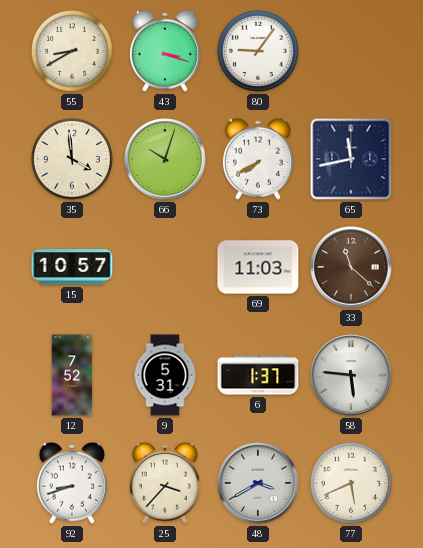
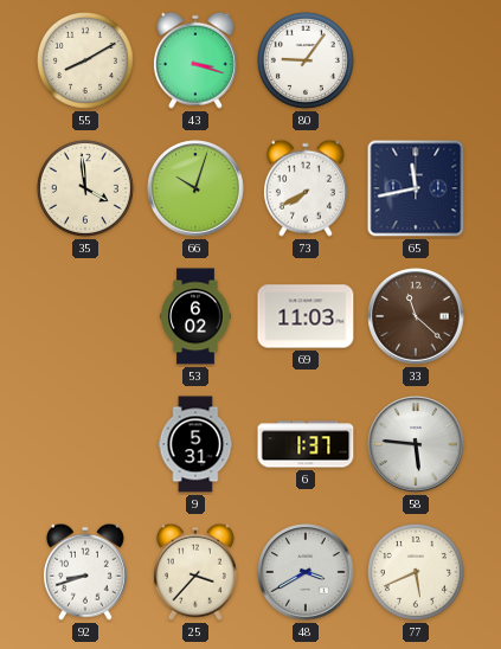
55: 8:40 -> 8:10 (85, 60)
15: 10:57 -> none (72, 267)
53: none -> 6:02 (195, 316)
12: 7:52 -> none (72, 375)
